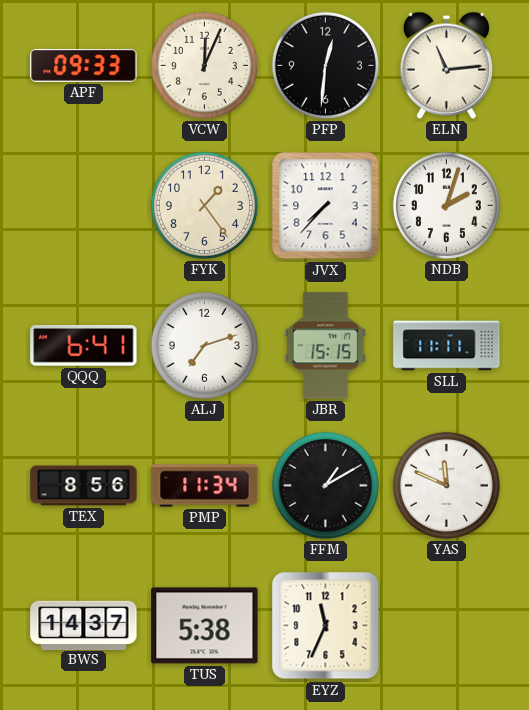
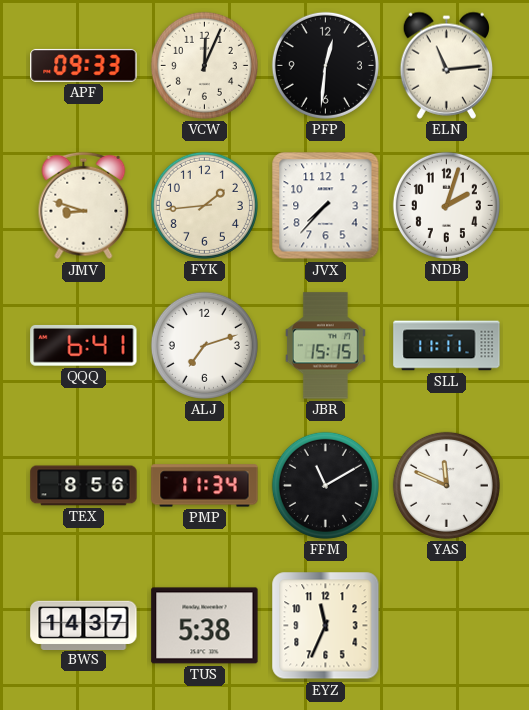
JMV: none -> 8:48 (84, 206)
FYK: 1:24 -> 1:44 (204, 205)
FFM: 1:10 -> 11:10 (325, 485)
